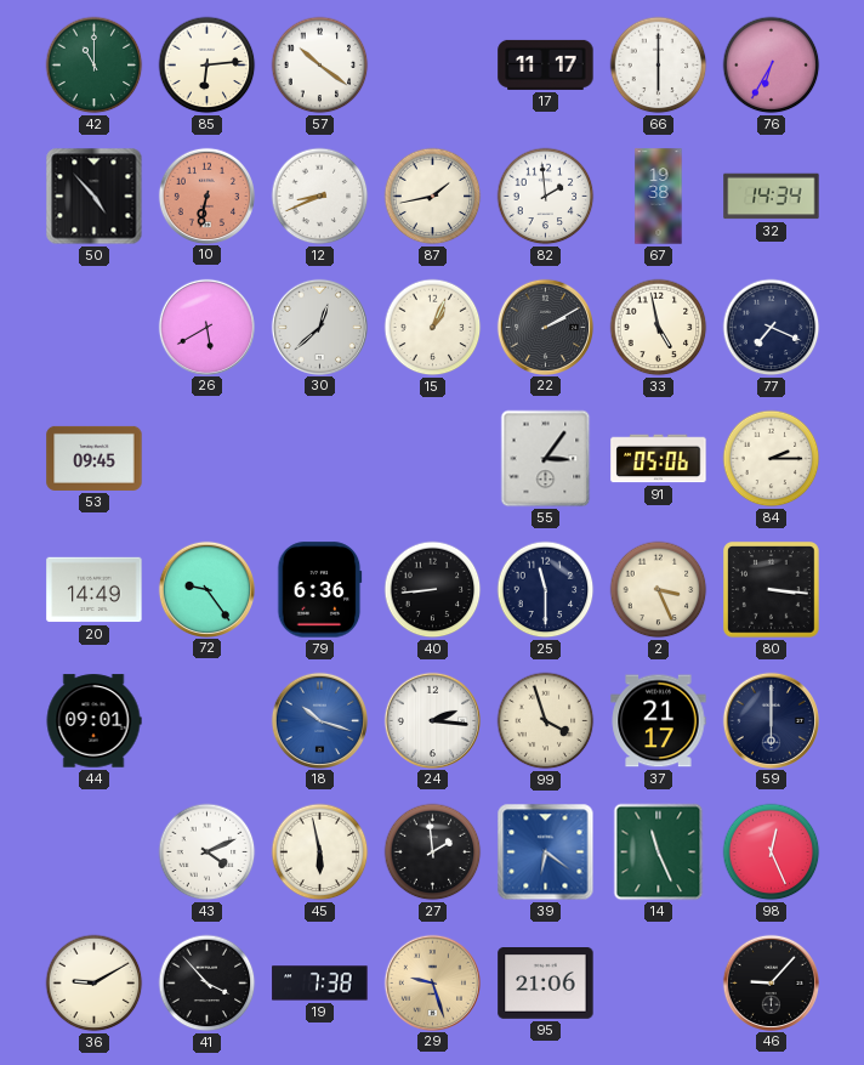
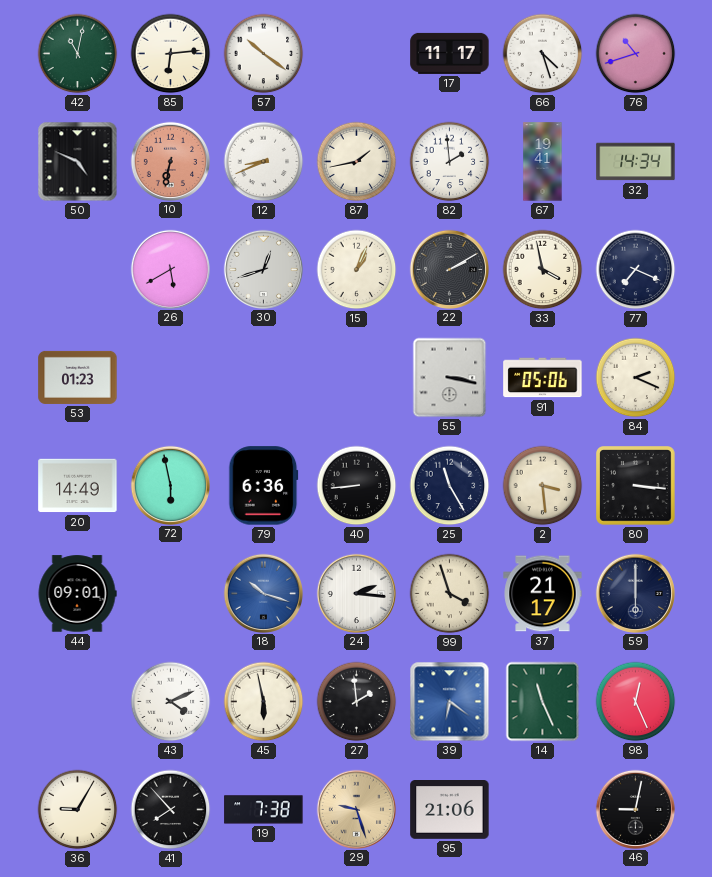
42: 11:00 -> 11:02 (78, 54)
66: 6:00 -> 4:27 (543, 54)
76: 6:35 -> 10:42 (636, 54)
50: 4:53 -> 4:49 (78, 162)
67: 19:38 -> 19:41 (543, 162)
30: 12:38 -> 12:42 (263, 269)
33: 4:58 -> 3:58 (543, 270)
53: 09:45 -> 01:23 (78, 377)
55: 3:06 -> 3:17 (450, 378)
84: 2:15 -> 2:19 (636, 378)
72: 9:24 -> 5:58 (170, 485)
25: 11:30 -> 11:25 (450, 486)
2: 3:26 -> 3:29 (543, 486)
36: 9:10 -> 9:05 (78, 810)
41: 3:53 -> 7:53 (171, 810)
46: 9:07 -> 9:02 (635, 809)
